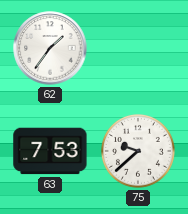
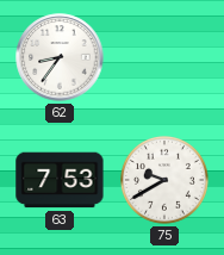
62: 1:36 -> 8:36 (60, 57)
75: 9:38 -> 9:40 (164, 180)
